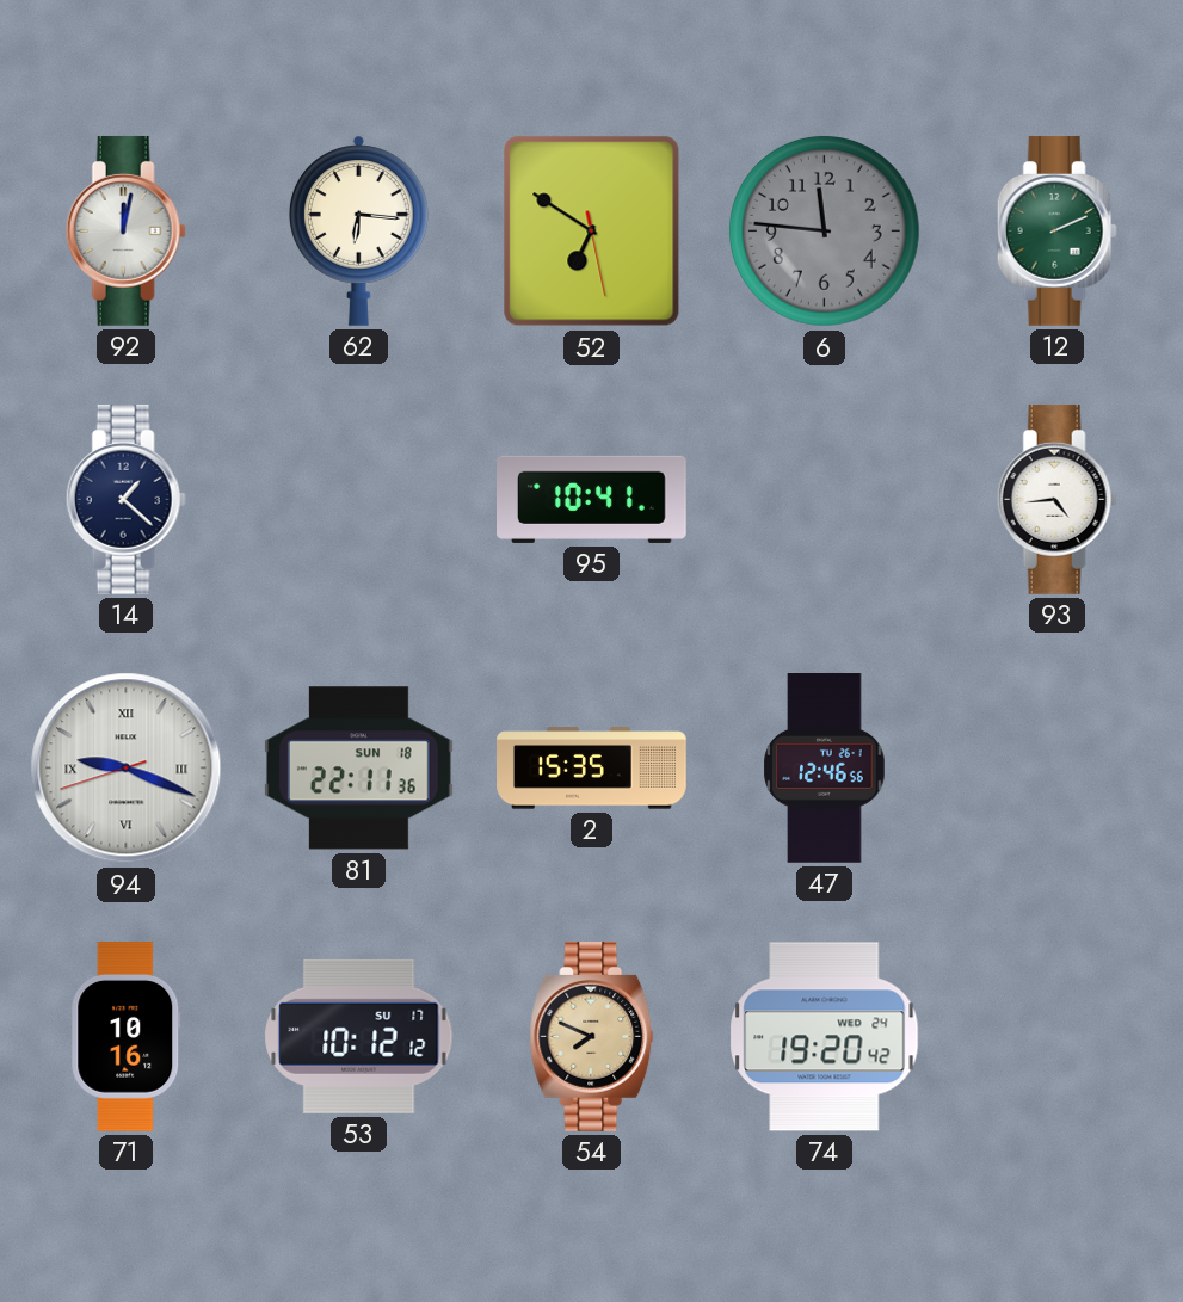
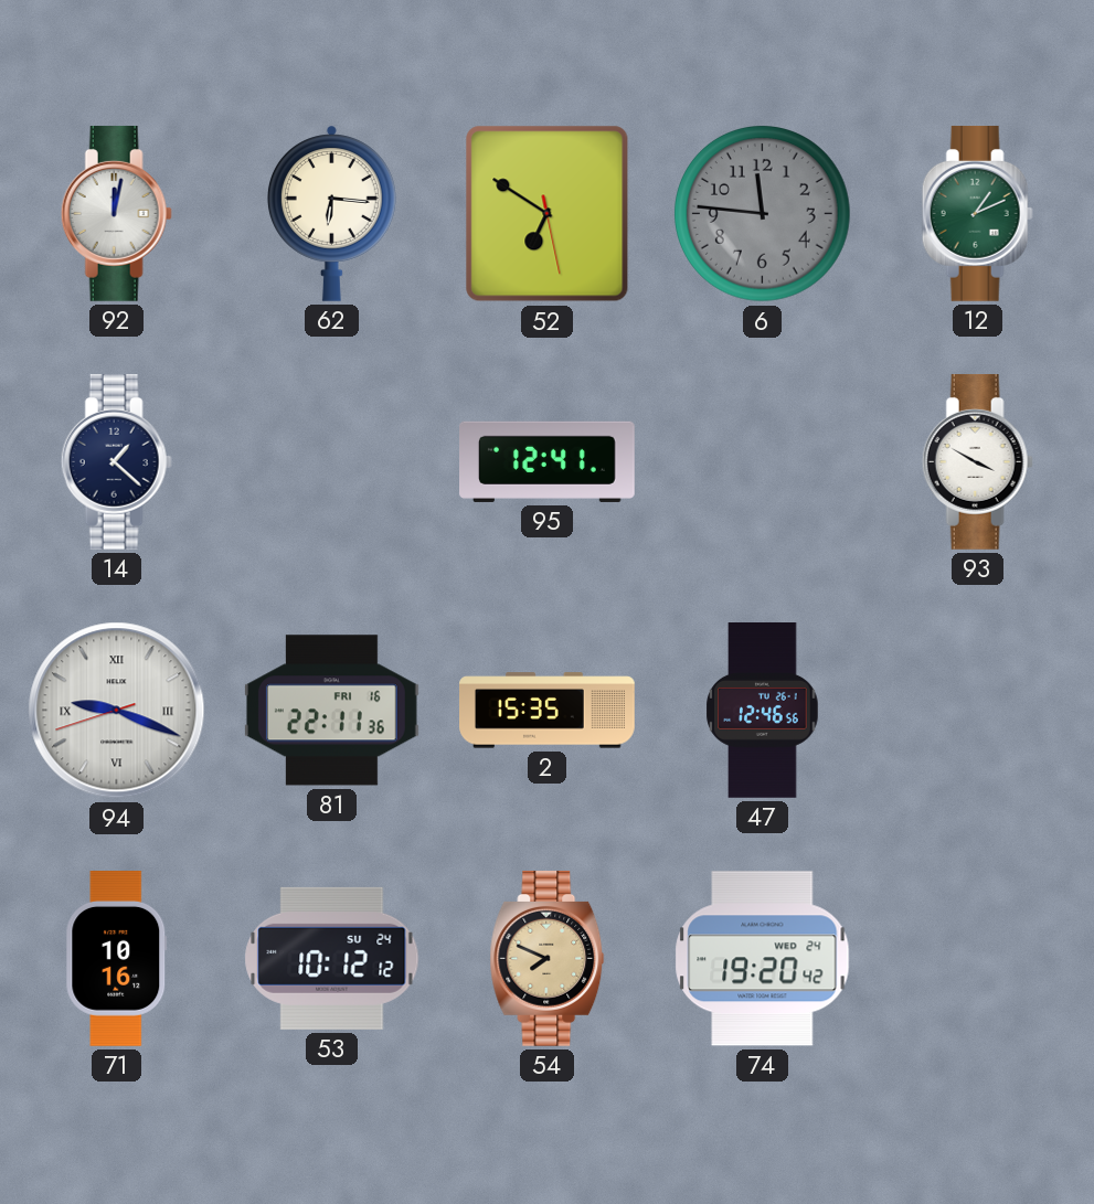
12: 2:11 -> 1:11 (977, 213)
95: 10:41 -> 12:41 (548, 461)
93: 4:44 -> 3:50 (977, 461)
81 date: SUN 18 -> FRI 16 (331, 711)
53 date: SU 17 -> SU 24 (332, 958)
